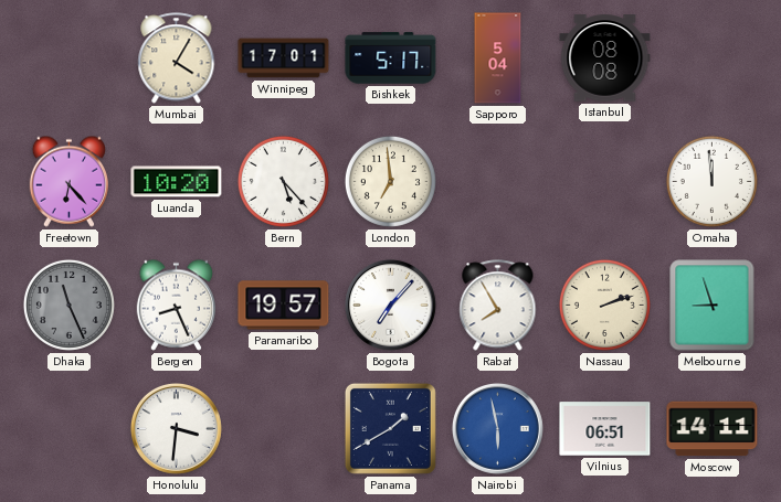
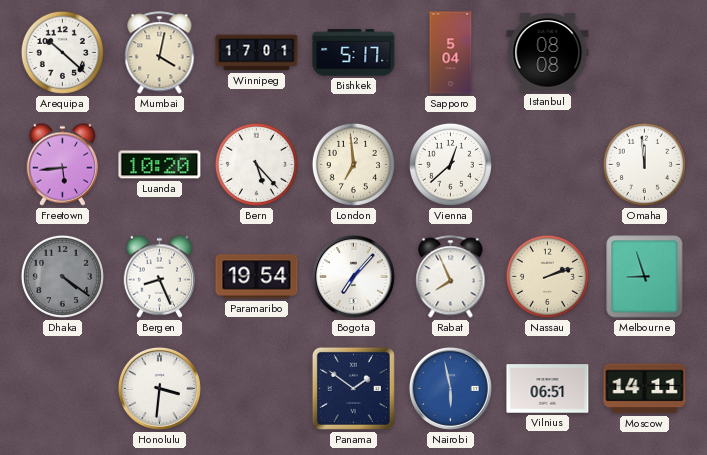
Arequipa: none -> 10:22 (62, 52)
Mumbai: 4:05 -> 4:02 (160, 53)
Freetown: 6:23 -> 5:44 (62, 164)
Vienna: none -> 12:38 (450, 164)
Dhaka: 11:26 -> 4:21 (62, 276)
Paramaribo: 19:57 -> 19:54 (257, 277)
Rabat: 7:55 -> 7:56 (451, 277)
Panama: 1:40 -> 1:51 (353, 388)
